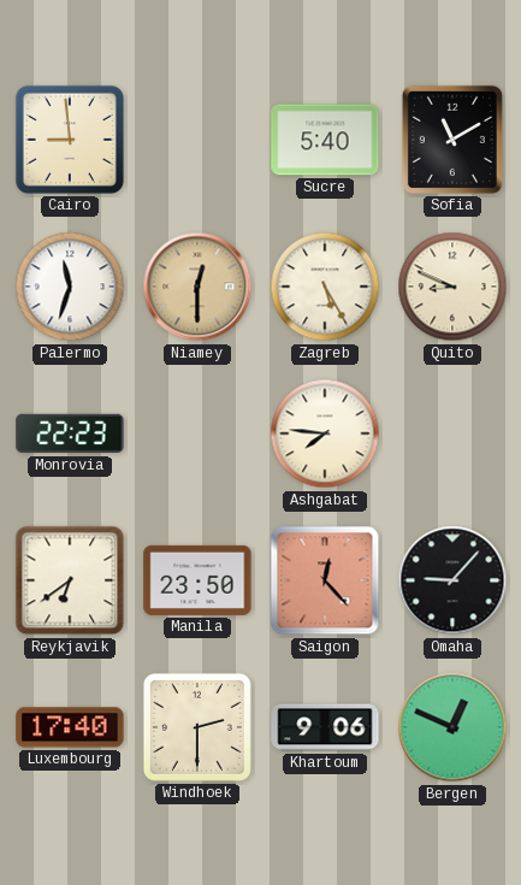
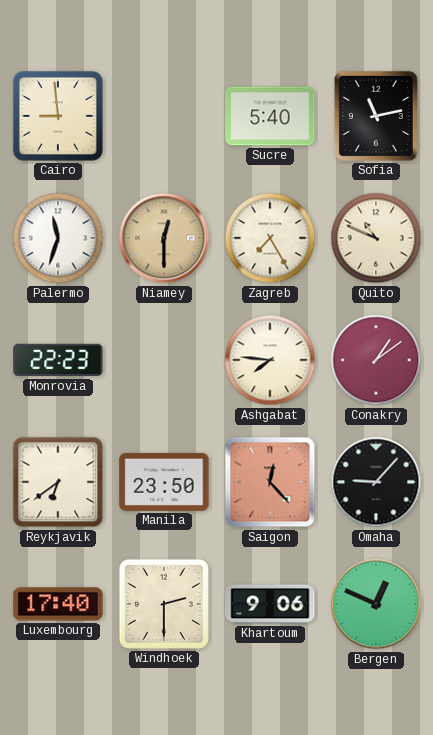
Sofia: 11:10 -> 11:13 (376, 116)
Zagreb: 5:25 -> 7:25 (270, 238)
Quito: 8:49 -> 10:49 (376, 238)
Conakry: none -> 1:09 (376, 360)
